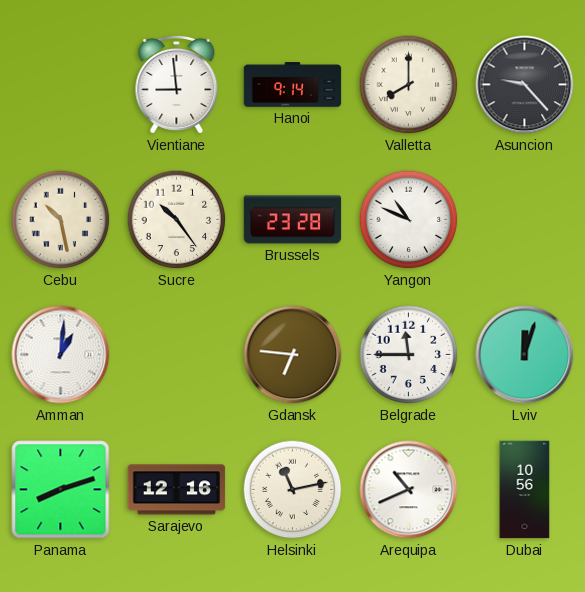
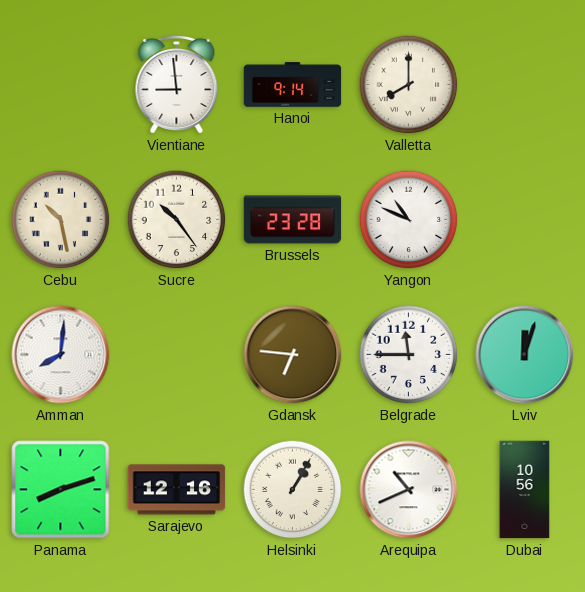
Asuncion: 9:23 -> none (525, 85)
Amman: 1:01 -> 8:01 (61, 355)
Helsinki: 11:13 -> 1:05 (293, 490)
